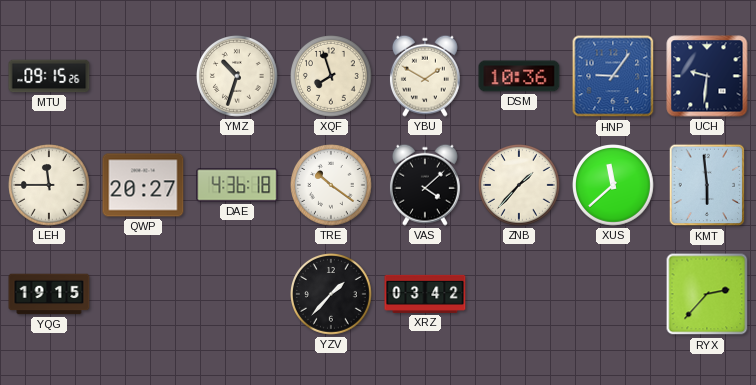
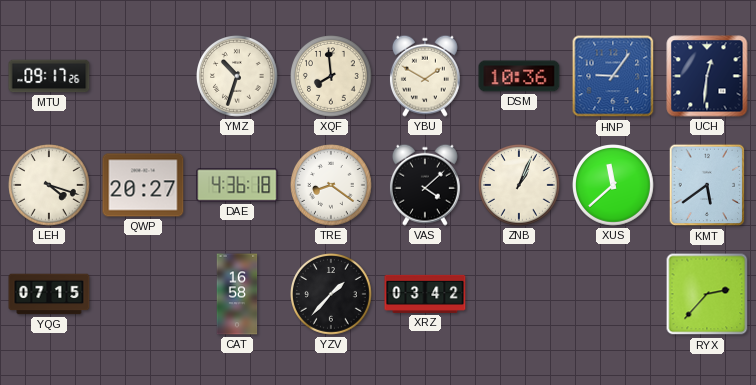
MTU: 09:15 -> 09:17 (49, 76)
XQF: 7:57 -> 7:59 (332, 77)
UCH: 9:31 -> 12:31 (707, 76)
LEH: 11:45 -> 4:18 (50, 186)
TRE: 10:21 -> 8:21 (332, 186)
ZNB: 1:37 -> 1:04 (520, 186)
KMT: 5:59 -> 5:39 (707, 185)
YQG: 19:15 -> 07:15 (49, 294)
CAT: none -> 16:58 (237, 294)
